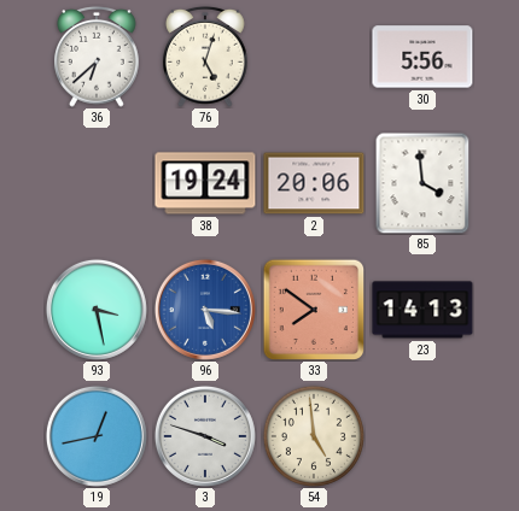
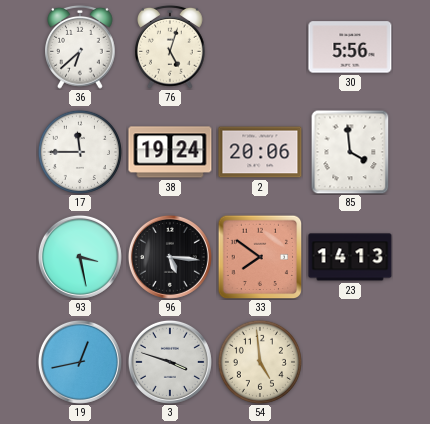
17: none -> 11:45 (80, 152)
96 dial: blue -> black (170, 257)
